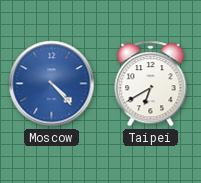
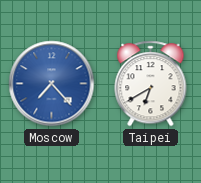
Moscow: 4:23 -> 7:23 (52, 84)
